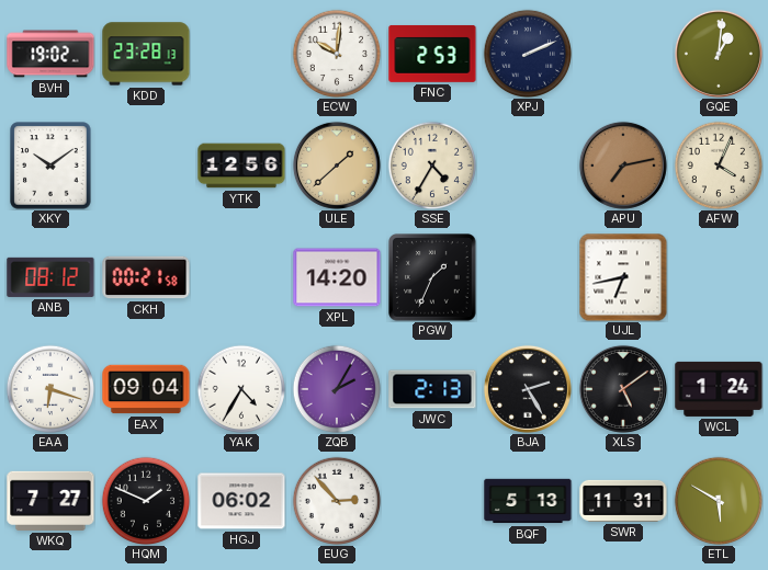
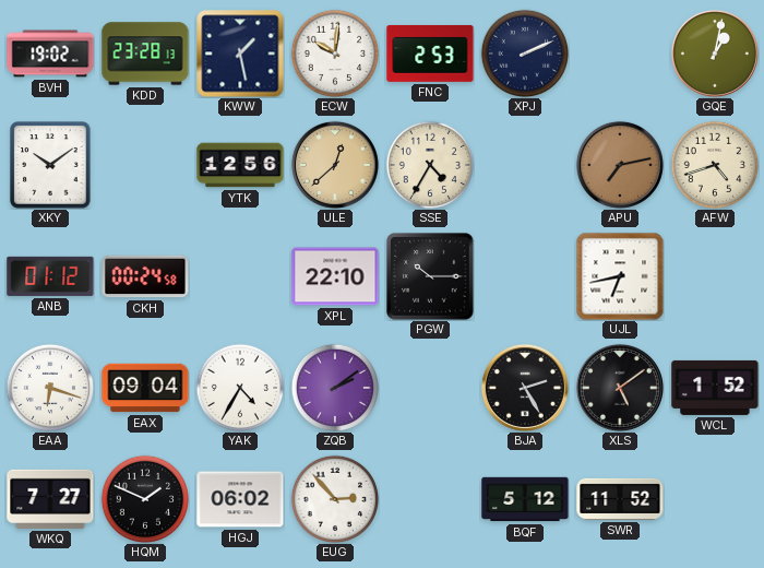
KWW: none -> 1:28 (240, 54)
GQE: 1:01 -> 1:02 (715, 54)
ULE: 1:38 -> 12:38 (335, 165)
AFW: 4:04 -> 4:42 (715, 165)
ANB: 08:12 -> 01:12 (50, 276)
CKH: 00:21 -> 00:24 (145, 276)
XPL: 14:20 -> 22:10 (335, 276)
PGW: 1:34 -> 10:15 (431, 277)
ZQB: 2:05 -> 2:09 (335, 388)
JWC: 2:13 -> none (432, 389)
WCL: 1:24 -> 1:52 (715, 388)
BQF: 5:13 -> 5:12 (525, 499)
SWR: 11:31 -> 11:52 (620, 499)
ETL: 5:50 -> none (719, 501)
